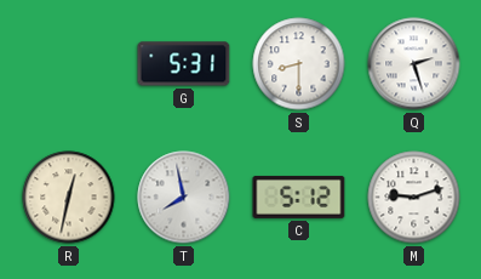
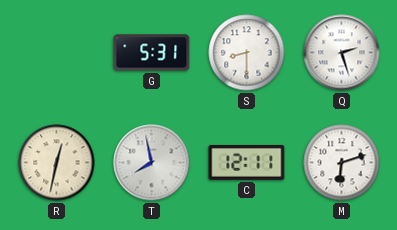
C: 5:12 -> 12:11 (247, 162)
M: 9:12 -> 6:12 (342, 163)
